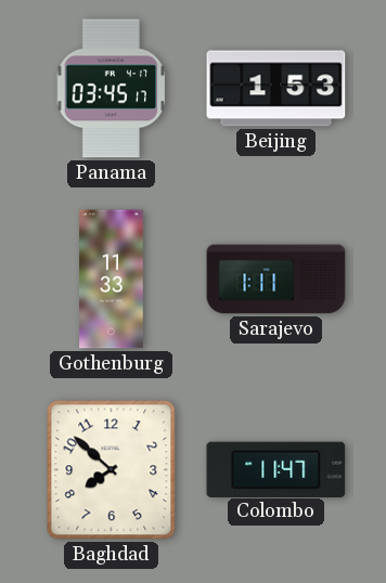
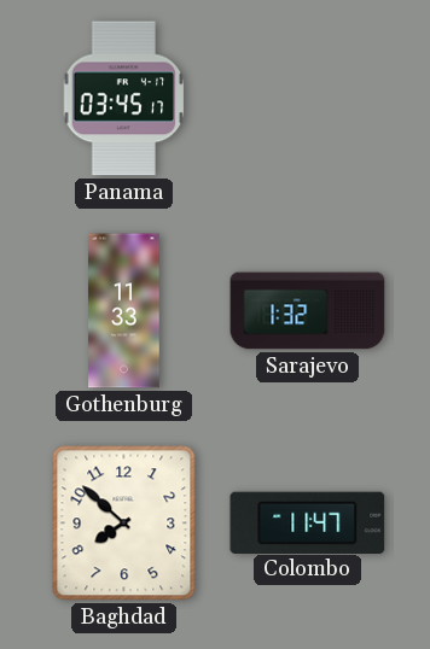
Beijing: 1:53 -> none (276, 89)
Sarajevo: 1:11 -> 1:32 (308, 311)
